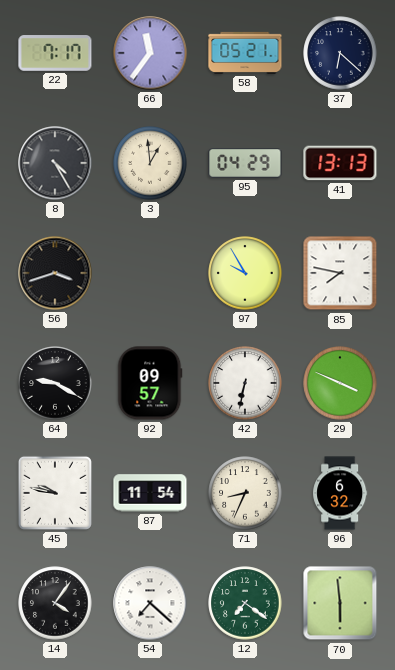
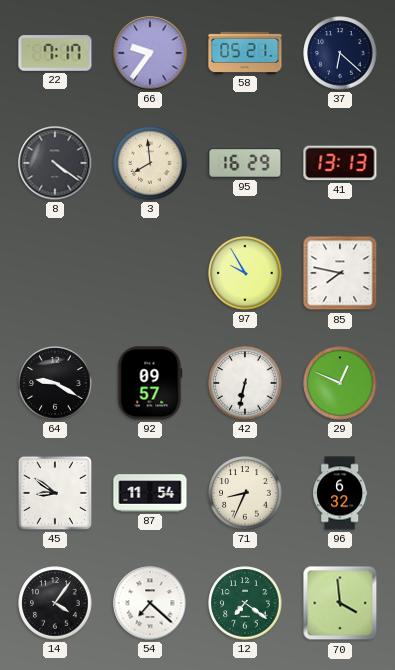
66: 11:36 -> 9:36 (150, 53)
8: 4:25 -> 4:21 (55, 163)
3: 12:59 -> 7:59 (150, 163)
95: 04:29 -> 16:29 (245, 163)
56: 3:42 -> none (55, 273)
29: 3:49 -> 12:49 (340, 383)
45: 9:47 -> 8:51 (55, 493)
70: 5:59 -> 3:59 (340, 603)
